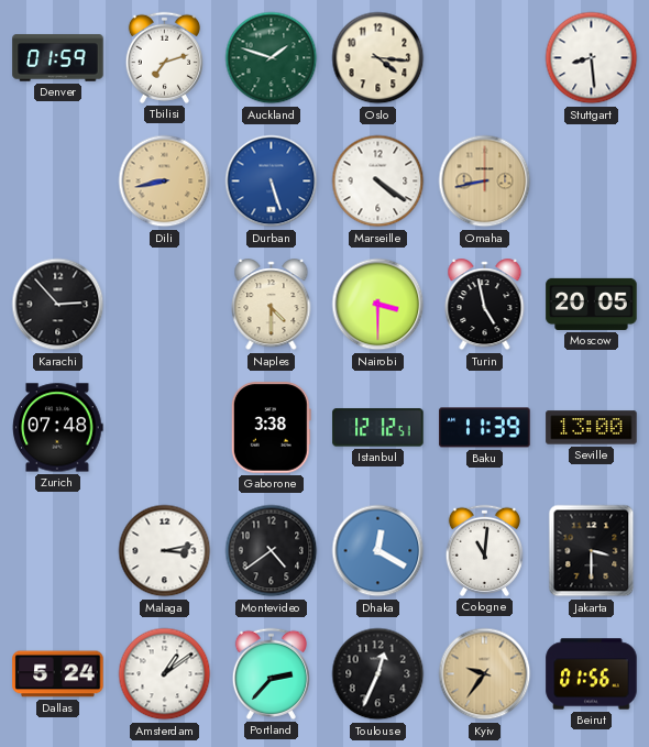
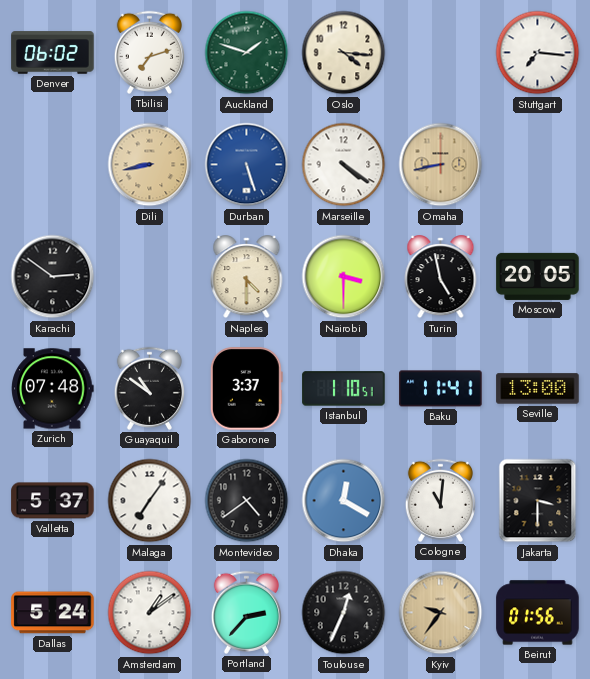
Denver: 01:59 -> 06:02 (53, 53)
Stuttgart: 8:29 -> 7:16 (538, 53)
Karachi: 2:53 -> 2:51 (53, 277)
Guayaquil: none -> 10:51 (149, 388)
Gaborone: 3:38 -> 3:37 (246, 389)
Istanbul: 12:12 -> 1:10 (344, 389)
Baku: 11:39 -> 11:41 (441, 389)
Valletta: none -> 5:37 (53, 501)
Malaga: 3:13 -> 7:06 (150, 501)
